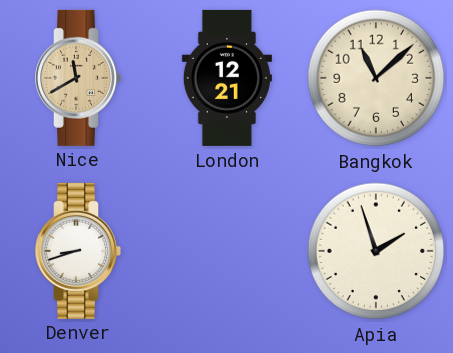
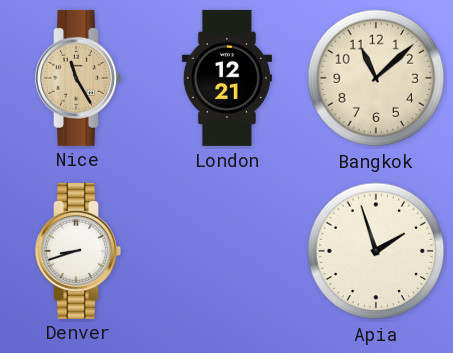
Nice: 11:40 -> 11:25 (78, 78)
